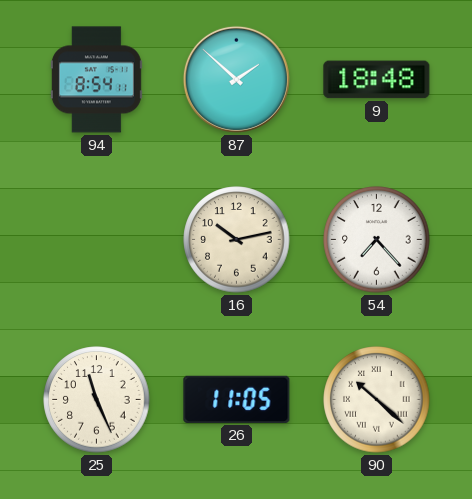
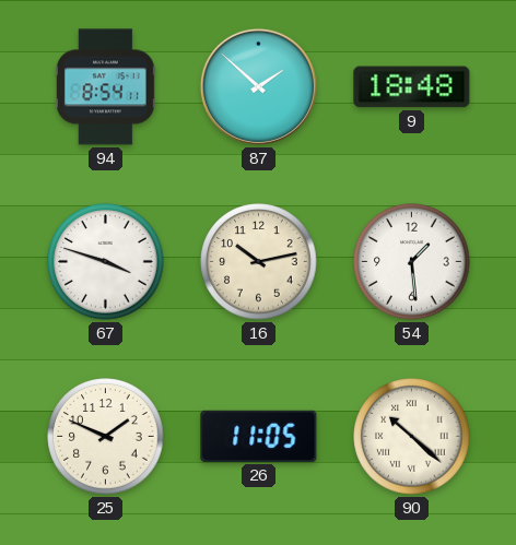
67: none -> 3:48 (106, 262)
54: 7:23 -> 1:29 (412, 262)
25: 11:26 -> 1:49 (106, 437)
